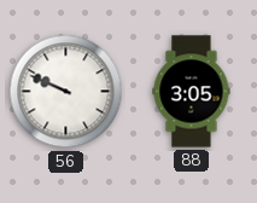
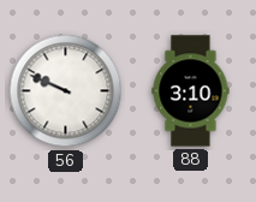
88: 3:05 -> 3:10 (191, 91)
